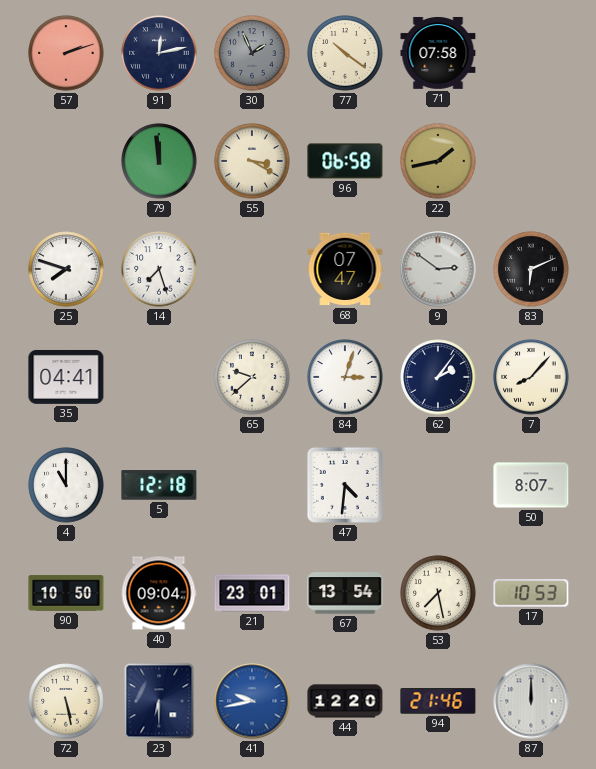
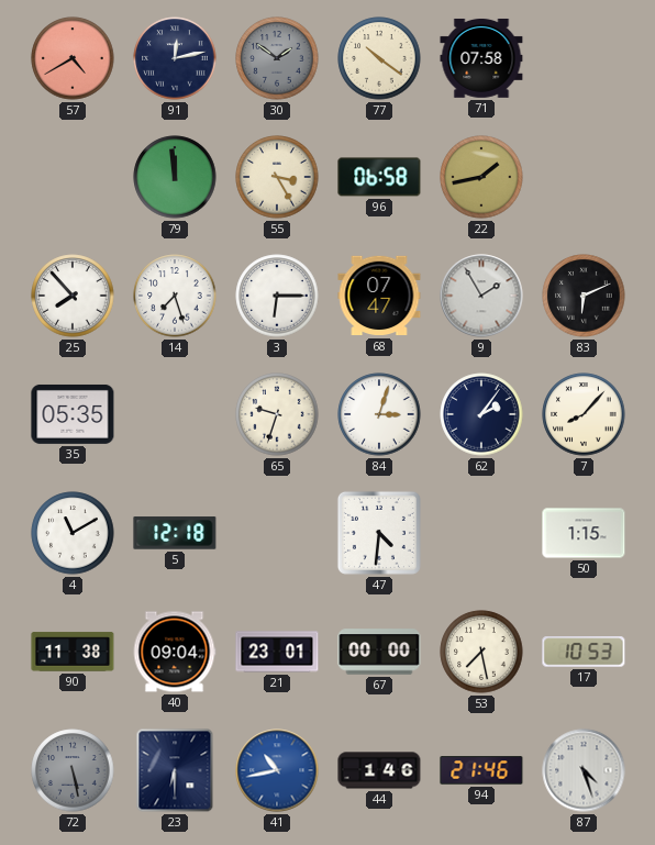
57: 2:12 -> 4:40 (73, 58)
30: 1:56 -> 1:51 (277, 58)
55: 3:20 -> 3:25 (277, 177)
25: 7:48 -> 7:53 (73, 296)
3: none -> 6:15 (277, 296)
9: 2:51 -> 1:55 (481, 296)
35: 04:41 -> 05:35 (73, 414)
65: 9:38 -> 9:33 (277, 414)
4: 11:00 -> 11:10 (73, 533)
50: 8:07 -> 1:15 (584, 533)
90: 10:50 -> 11:38 (73, 652)
67: 13:54 -> 00:00 (379, 652)
72 dial: cream -> grey (73, 770)
41: 9:43 -> 10:43 (277, 770)
44: 12:20 -> 1:46 (379, 770)
87: 12:00 -> 4:27 (584, 770)
